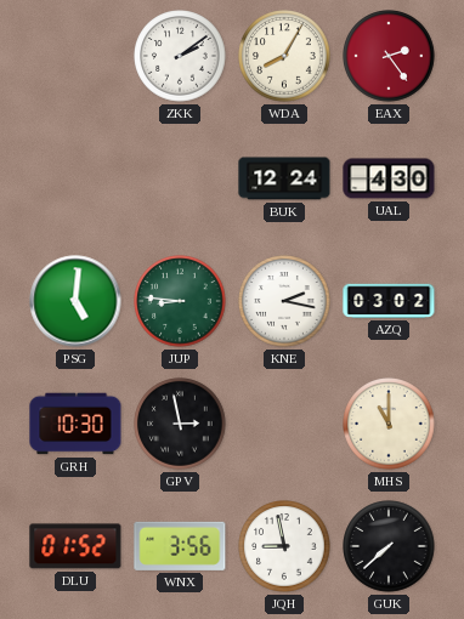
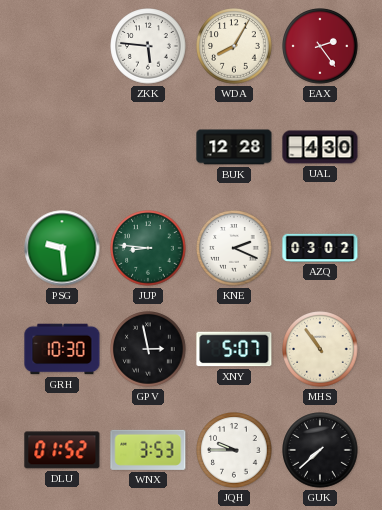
ZKK: 2:09 -> 5:46 (148, 46)
BUK: 12:24 -> 12:28 (234, 147)
PSG: 5:01 -> 9:29 (62, 248)
KNE: 2:17 -> 2:19 (234, 248)
XNY: none -> 5:07 (234, 349)
MHS: 11:00 -> 10:54 (320, 349)
WNX: 3:56 -> 3:53 (148, 450)
JQH: 8:58 -> 9:45 (234, 450)
